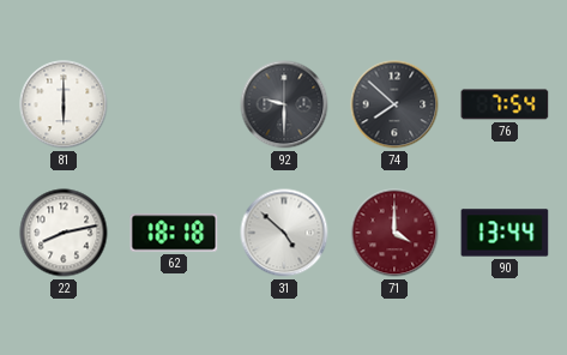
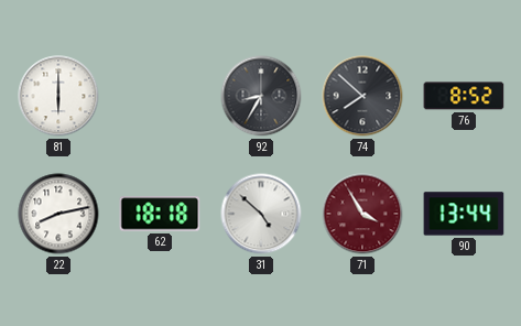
92: 9:30 -> 8:35 (261, 96)
76: 7:54 -> 8:52 (464, 96)
71: 4:00 -> 3:55 (362, 214)
